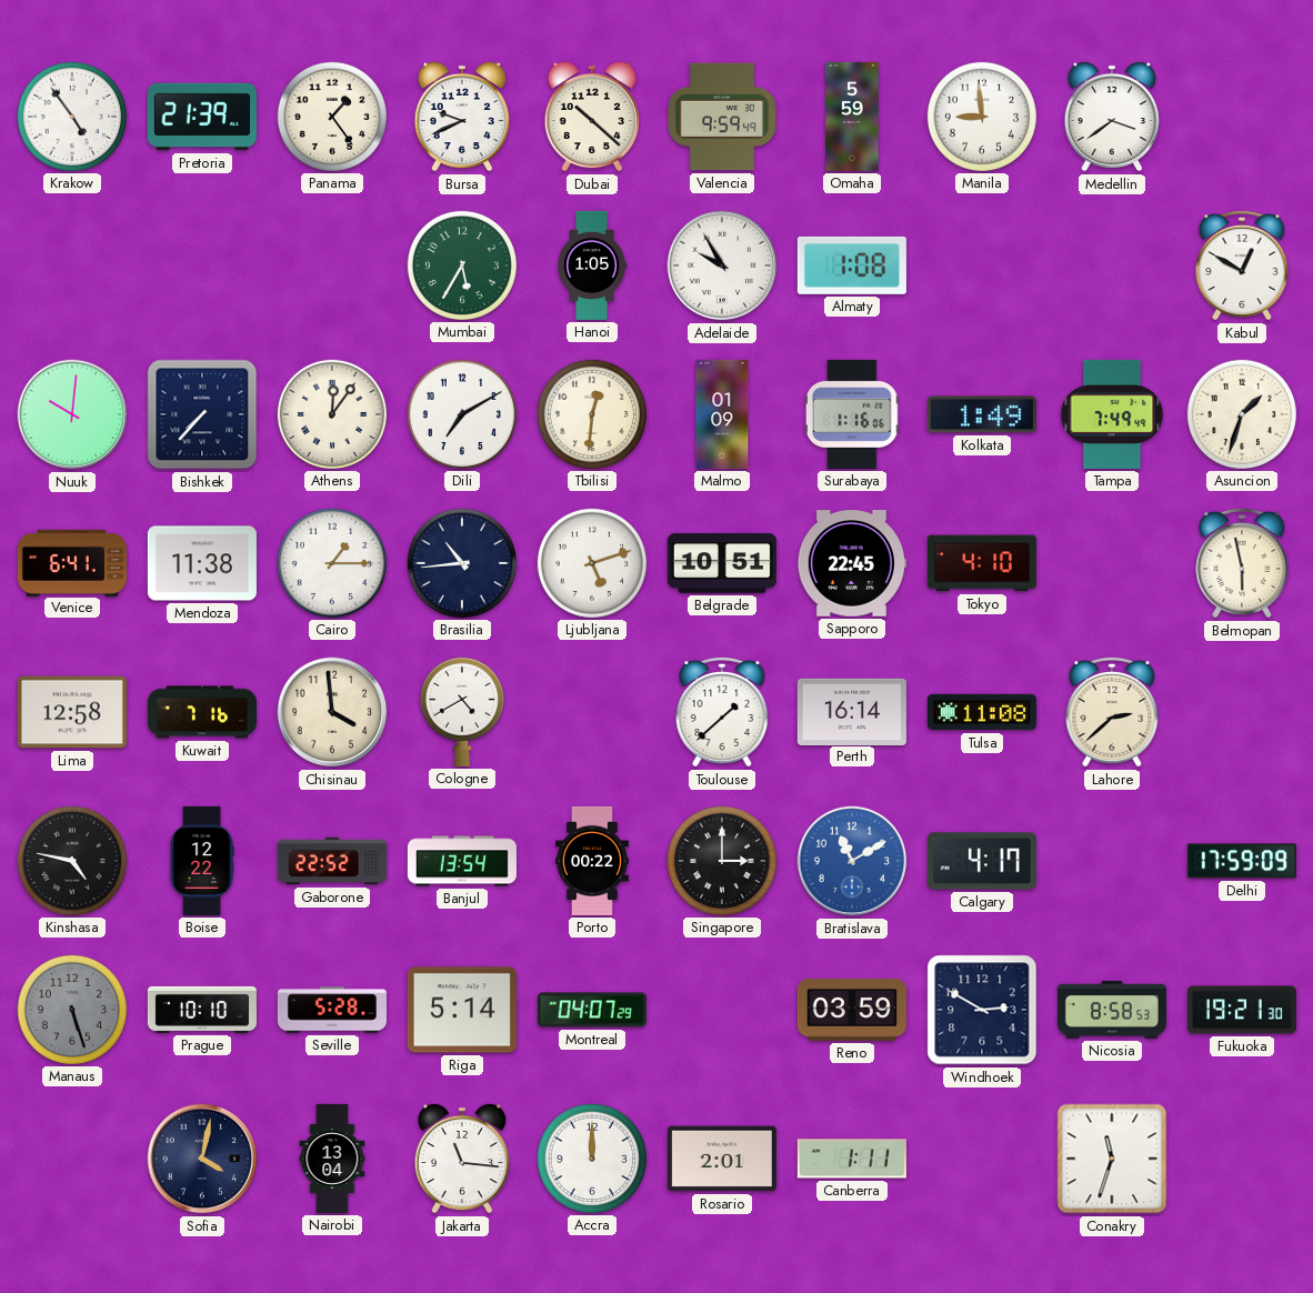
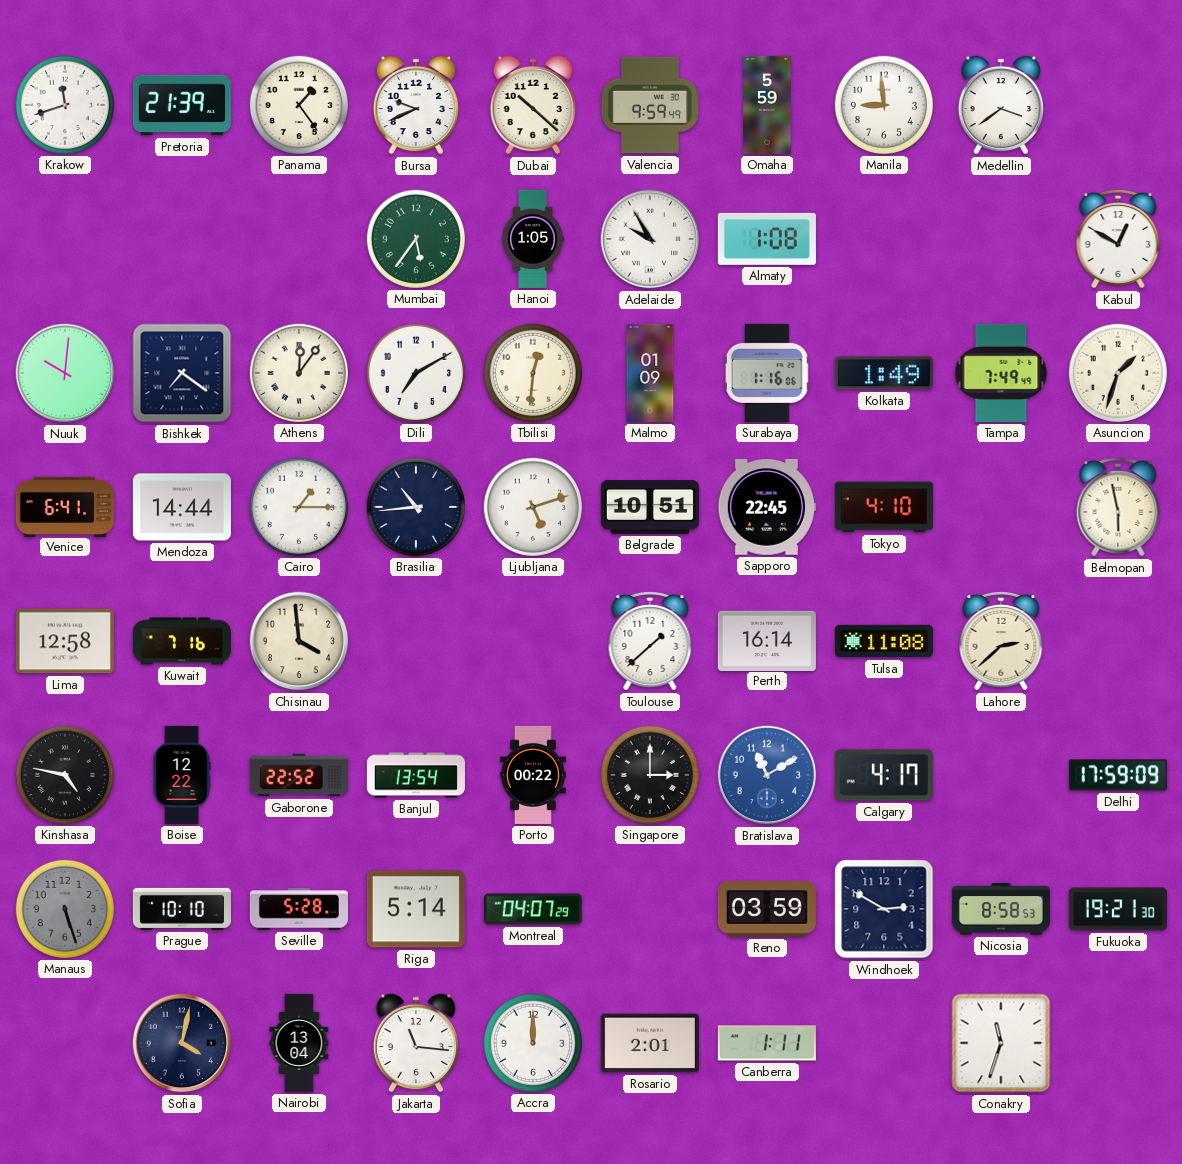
Krakow: 4:54 -> 11:42 (65, 105)
Mumbai: 5:35 -> 5:36 (416, 239)
Bishkek: 7:37 -> 7:21 (182, 373)
Mendoza: 11:38 -> 14:44 (182, 507)
Cologne: 4:40 -> none (462, 712)
